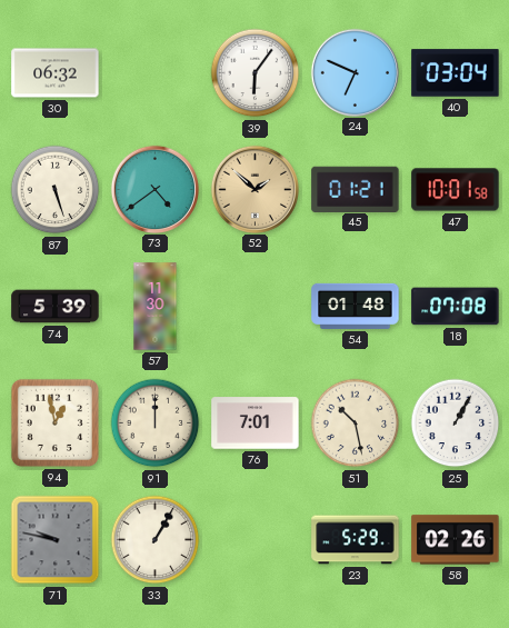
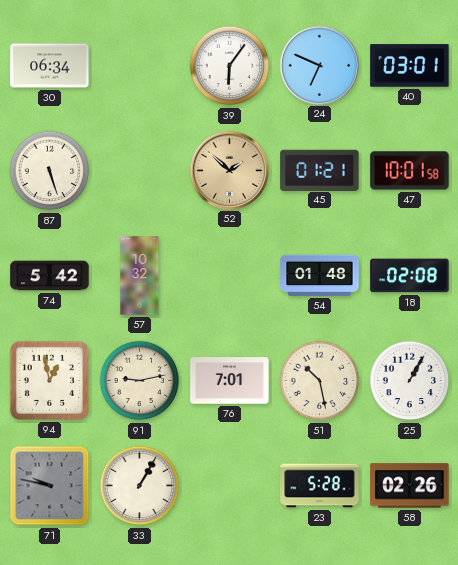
30: 06:32 -> 06:34 (50, 66)
40: 03:04 -> 03:01 (410, 66)
73: 4:39 -> none (154, 189)
74: 5:39 -> 5:42 (50, 276)
57: 11:30 -> 10:32 (140, 276)
18: 07:08 -> 02:08 (410, 276)
91: 12:00 -> 9:13 (140, 381)
23: 5:29 -> 5:28 (320, 486)
